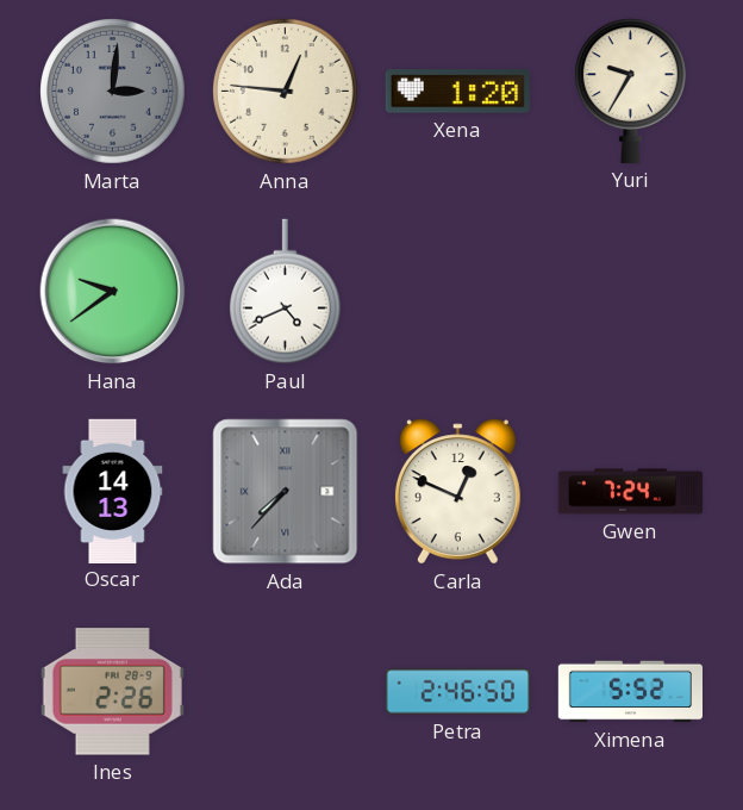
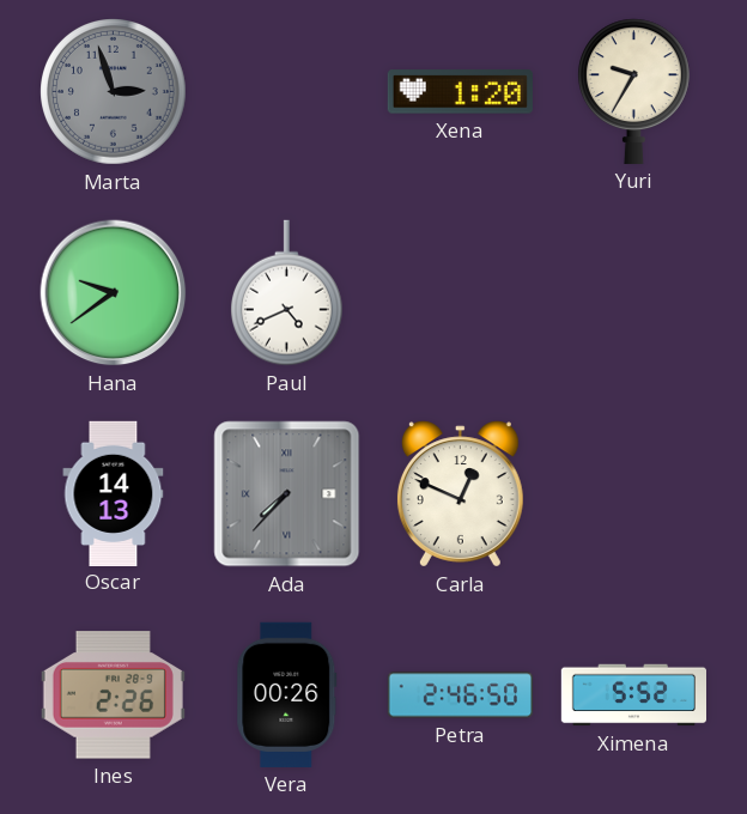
Marta: 3:01 -> 2:57 (114, 92)
Anna: 12:46 -> none (286, 92)
Gwen: 7:24 -> none (631, 492)
Vera: none -> 00:26 (287, 694)
